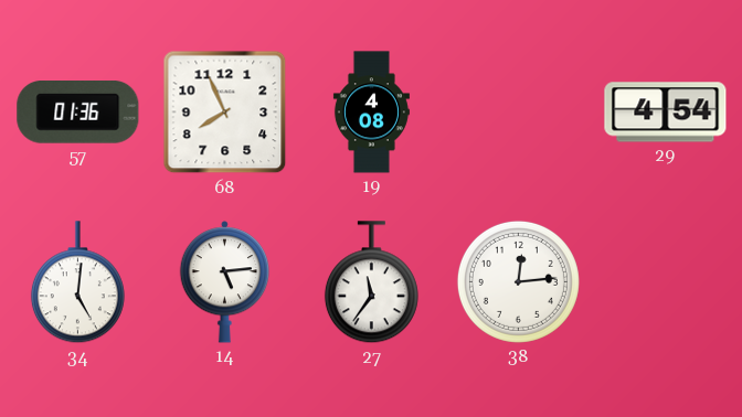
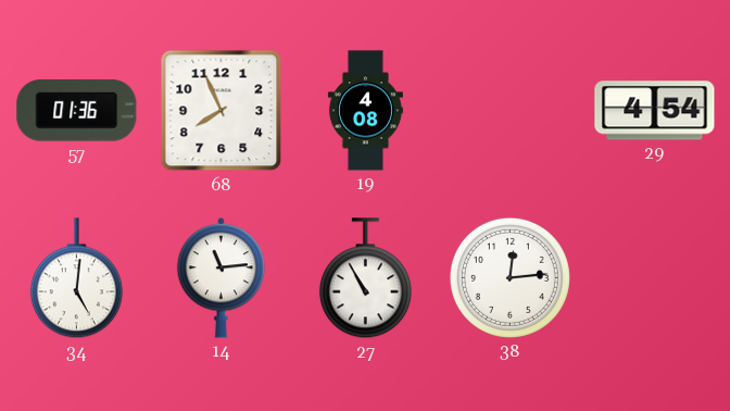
14: 5:14 -> 11:14 (222, 278)
27: 11:36 -> 10:55 (365, 278)
